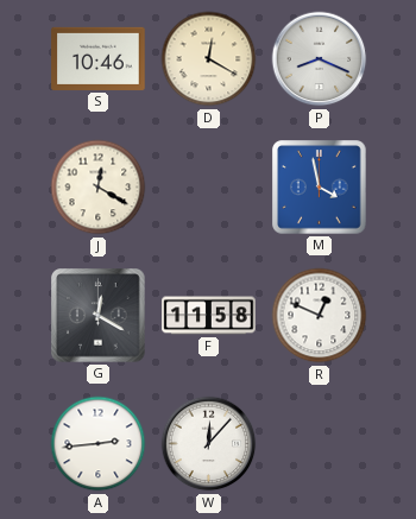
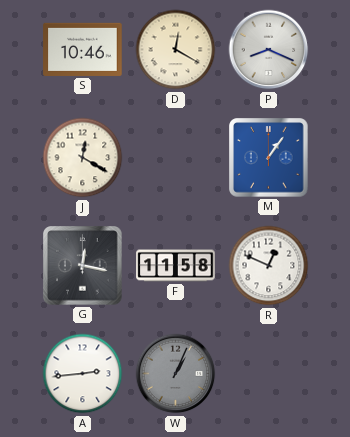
M: 3:58 -> 1:06 (269, 158)
G: 12:20 -> 12:17 (83, 266)
W: 12:07 -> 1:04 (176, 374)
W dial: white -> grey (176, 374)
